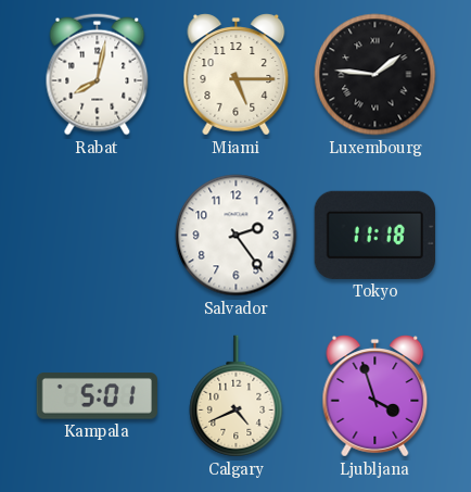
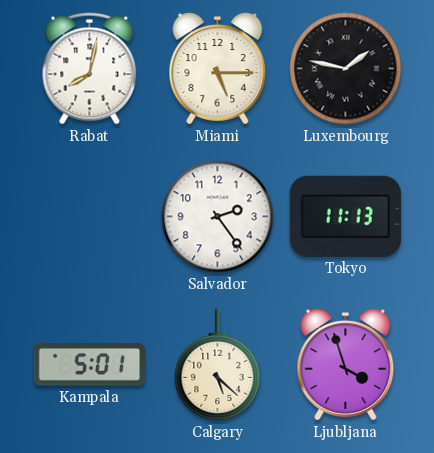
Luxembourg: 1:46 -> 1:47 (346, 69)
Tokyo: 11:18 -> 11:13 (345, 216)
Calgary: 4:41 -> 5:22 (218, 365)
